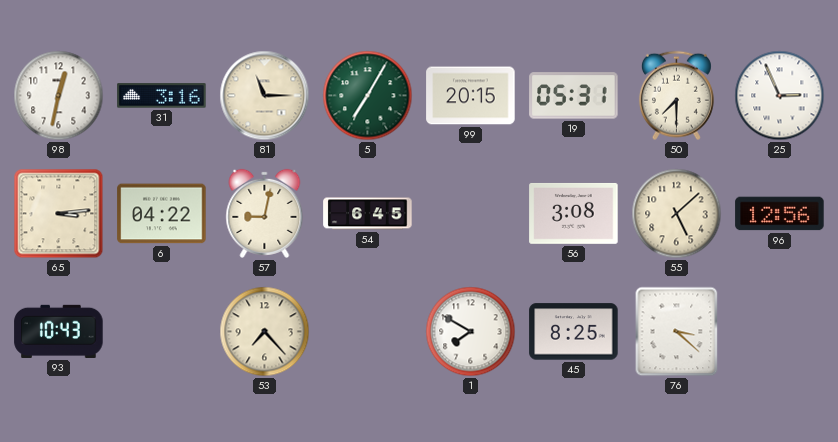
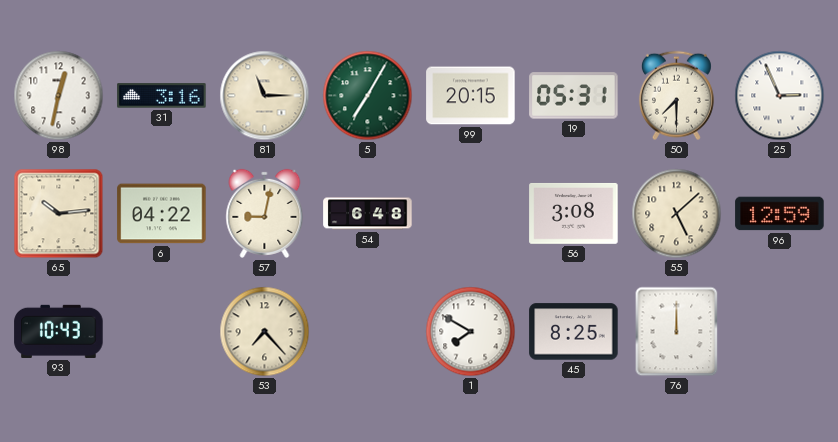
65: 3:14 -> 10:14 (59, 214)
54: 6:45 -> 6:48 (368, 214)
96: 12:56 -> 12:59 (780, 214)
76: 3:22 -> 12:00 (677, 332)
